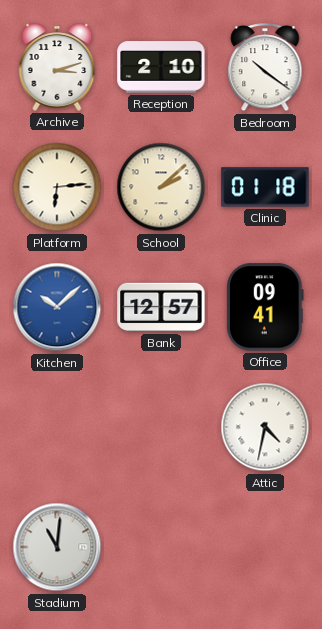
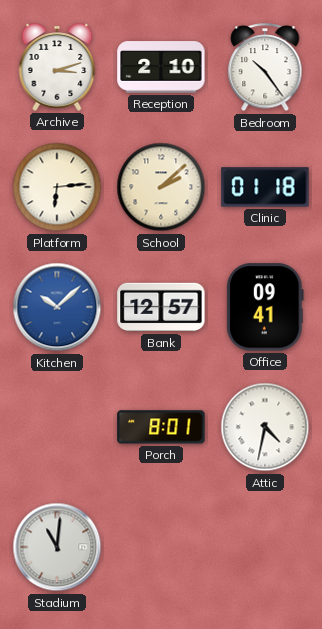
Bedroom: 10:21 -> 10:24 (265, 68)
Porch: none -> 8:01 (161, 427)
